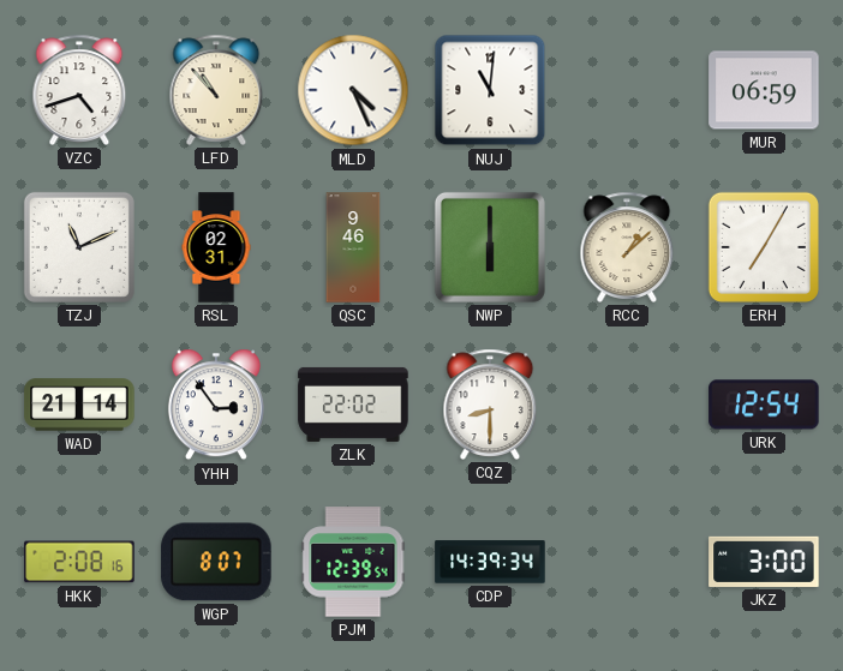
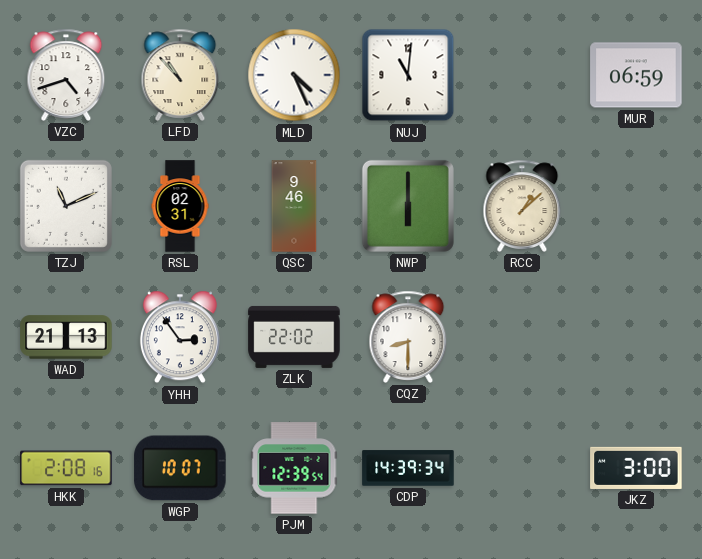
ERH: 7:05 -> none (764, 247)
WAD: 21:14 -> 21:13 (66, 337)
URK: 12:54 -> none (764, 405)
WGP: 8:07 -> 10:07 (180, 468)
